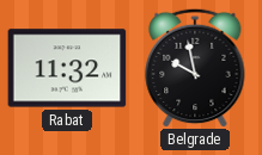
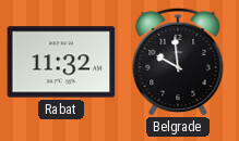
Belgrade: 9:58 -> 9:59 (178, 62)
